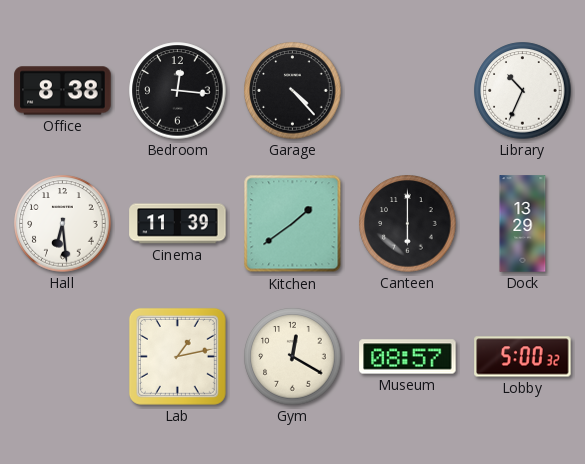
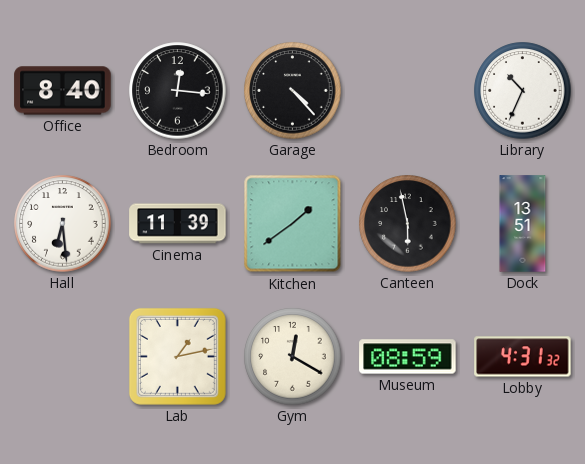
Office: 8:38 -> 8:40 (63, 91)
Canteen: 6:00 -> 5:58 (408, 224)
Dock: 13:29 -> 13:51 (523, 224)
Museum: 08:57 -> 08:59 (408, 357)
Lobby: 5:00 -> 4:31 (523, 357)
